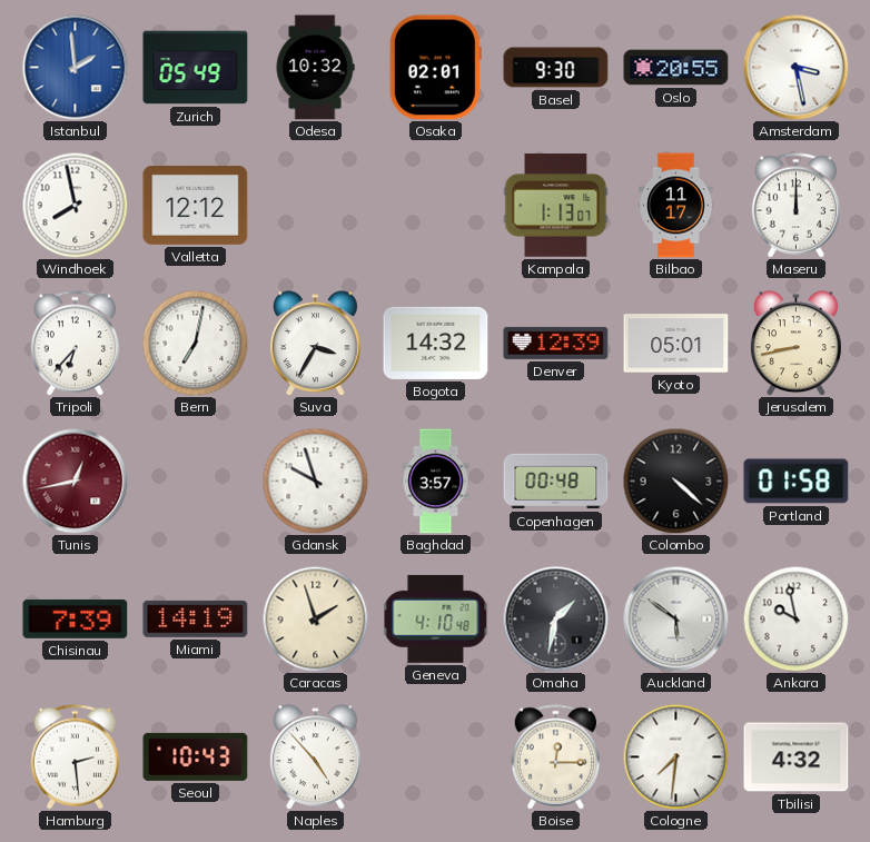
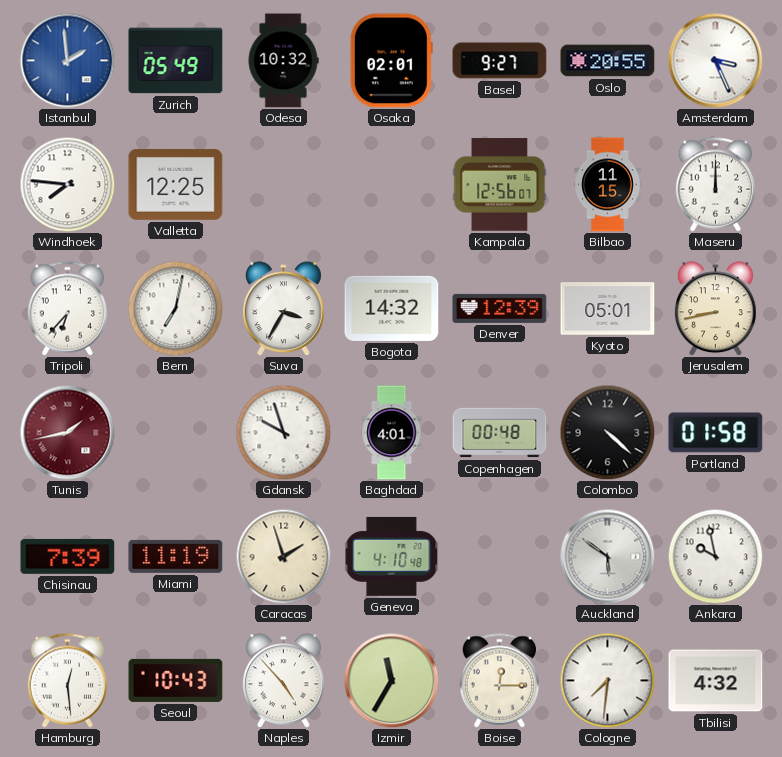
Basel: 9:30 -> 9:27 (500, 61)
Amsterdam: 3:28 -> 3:26 (715, 60)
Windhoek: 7:58 -> 7:46 (67, 184)
Valletta: 12:12 -> 12:25 (176, 184)
Kampala: 1:13 -> 12:56 (500, 185)
Bilbao: 11:17 -> 11:15 (608, 185)
Tunis: 12:43 -> 1:43 (67, 432)
Baghdad: 3:57 -> 4:01 (392, 433)
Miami: 14:19 -> 11:19 (176, 556)
Omaha: 1:32 -> none (555, 618)
Hamburg: 2:29 -> 12:29 (68, 681)
Izmir: none -> 11:35 (391, 680)
